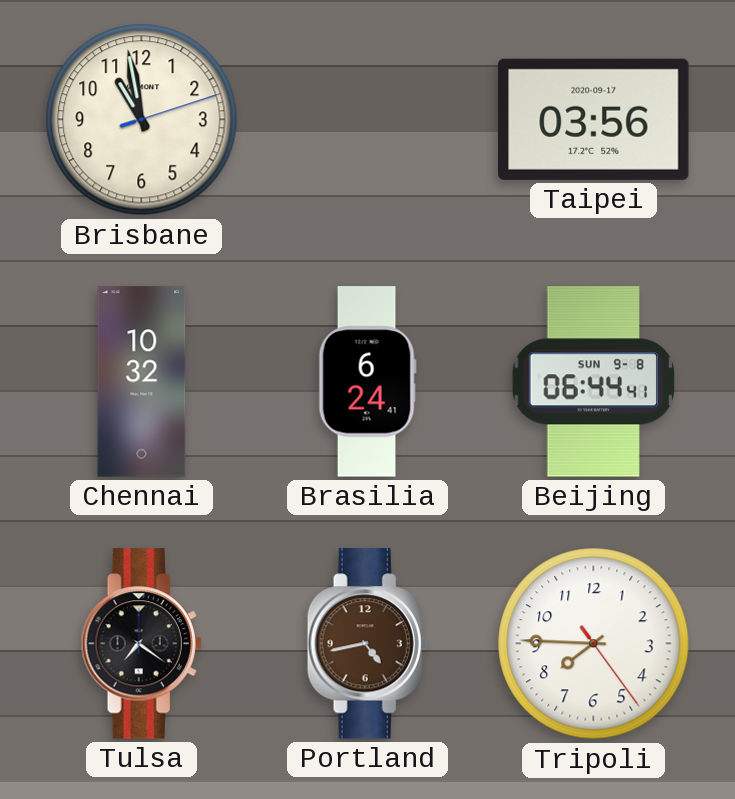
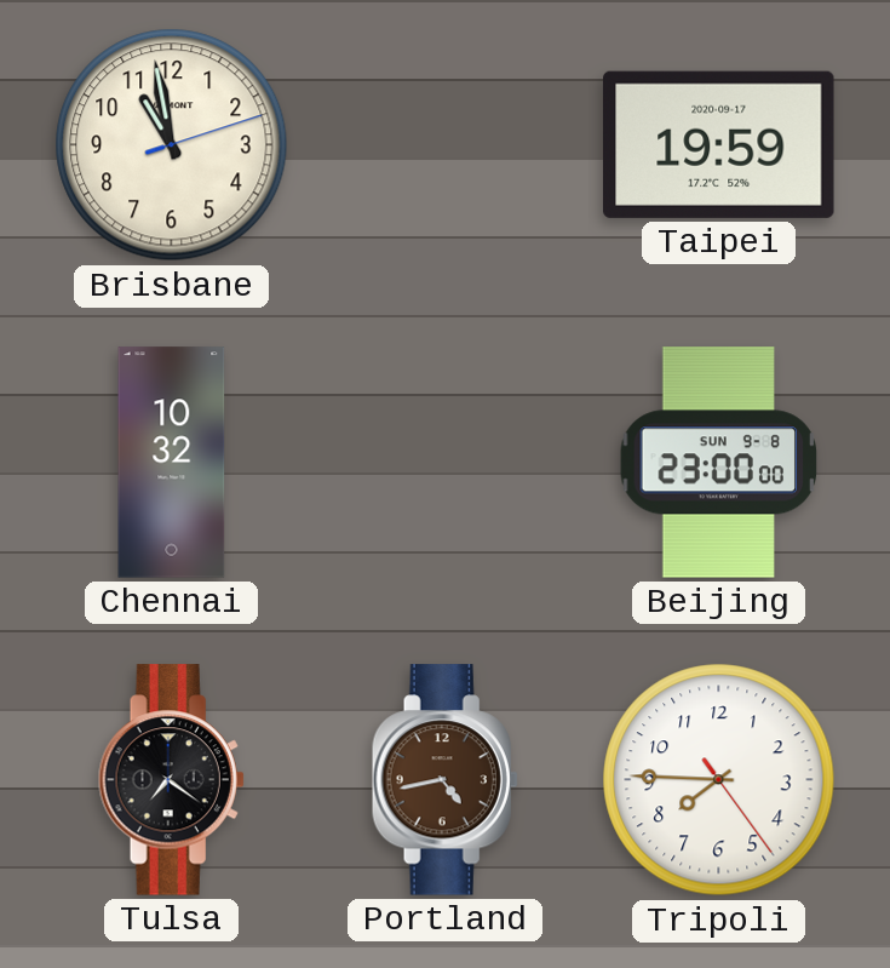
Taipei: 03:56 -> 19:59 (719, 144)
Brasilia: 6:24 -> none (367, 382)
Beijing: 06:44 -> 23:00 (719, 463)
